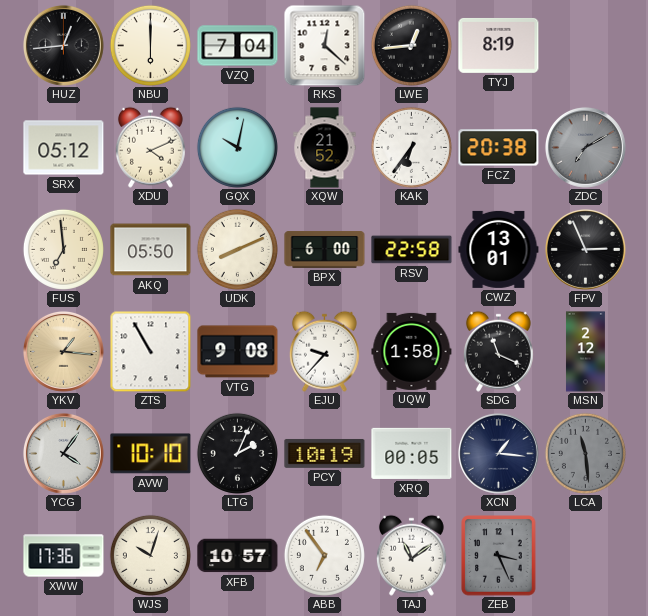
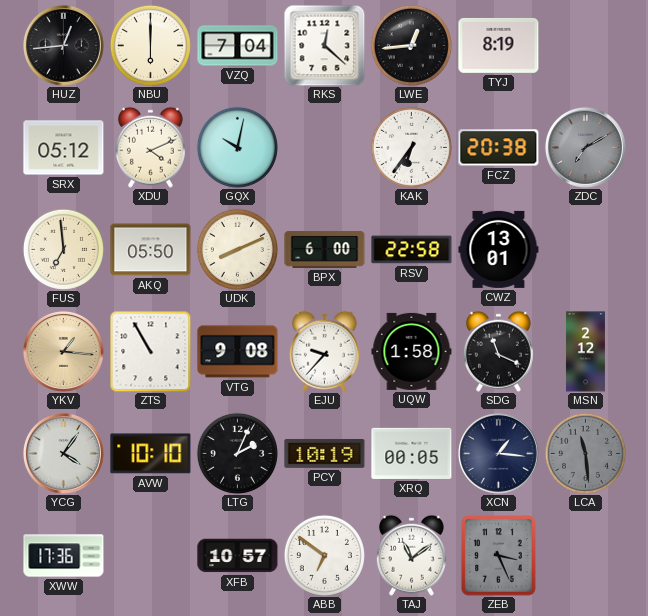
XQW: 21:52 -> none (325, 148)
FPV: 2:56 -> none (585, 249)
WJS: 10:03 -> none (150, 555)
ABB: 6:54 -> 6:51 (324, 555)
